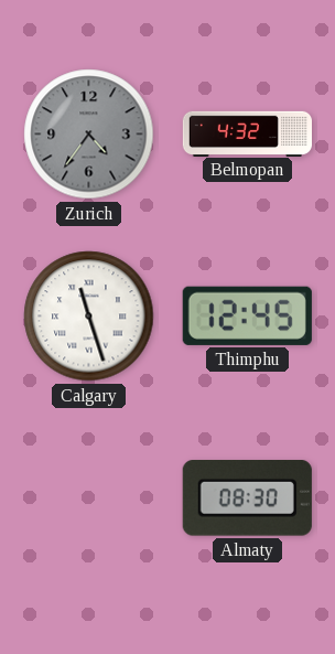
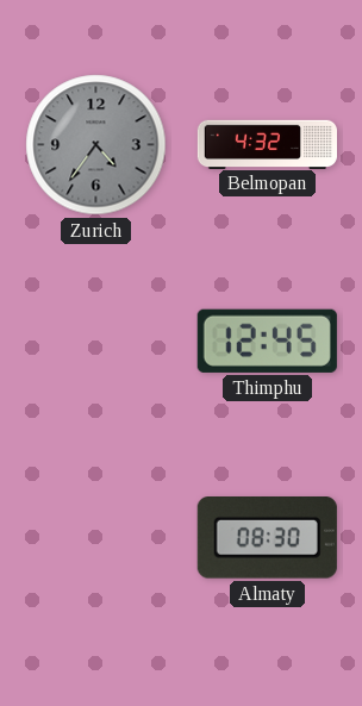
Calgary: 11:27 -> none (89, 317)
